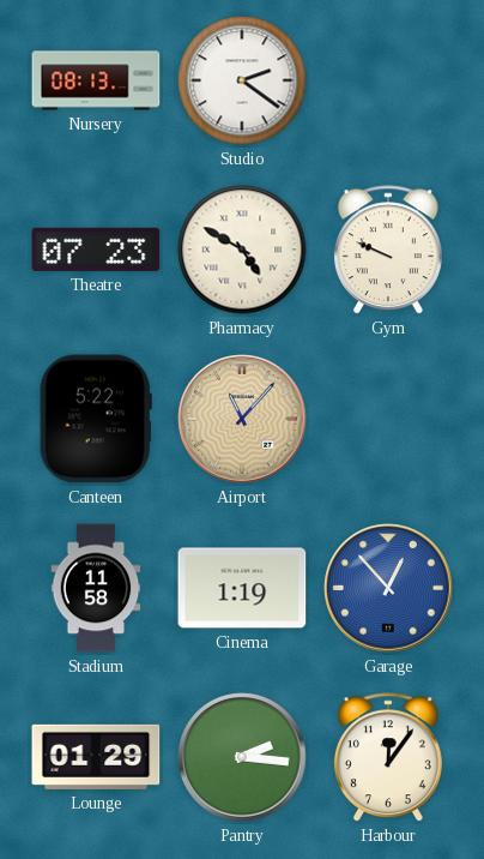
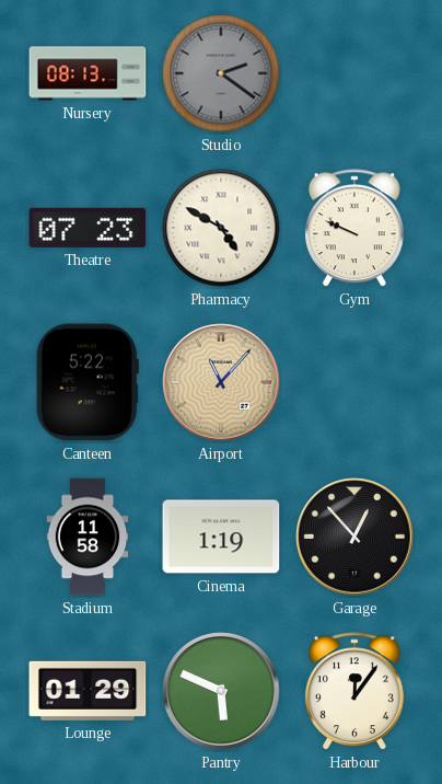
Studio dial: white -> grey (221, 73)
Garage dial: blue -> black (354, 537)
Pantry: 2:16 -> 5:49 (221, 691)
